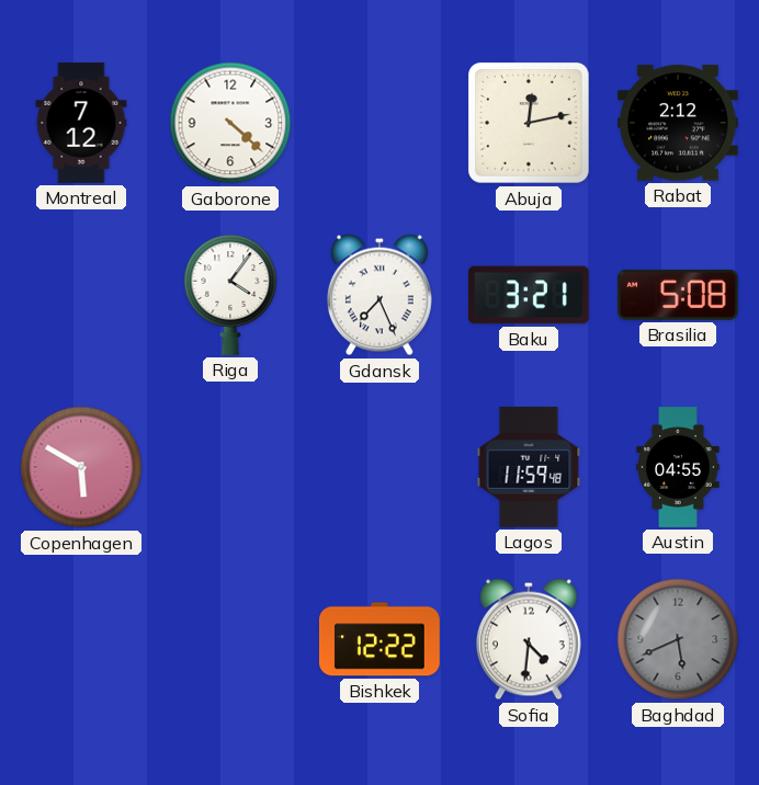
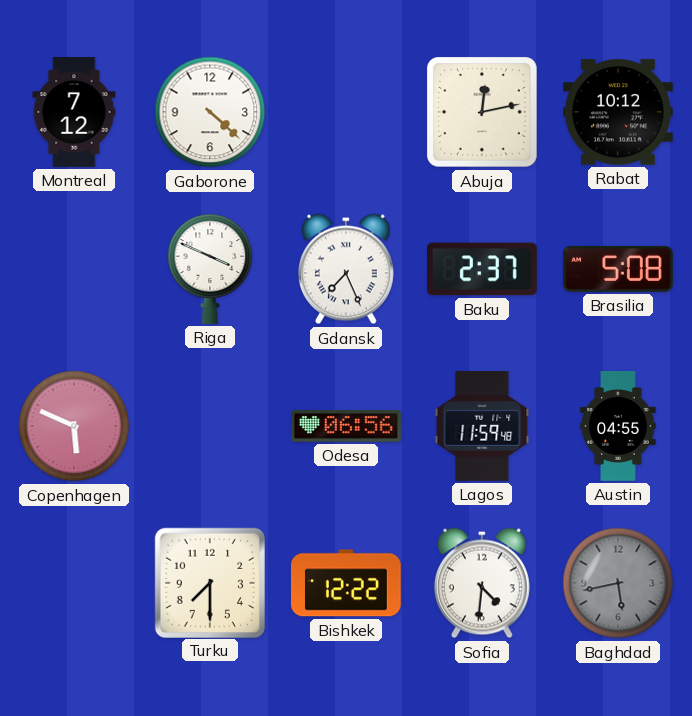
Rabat: 2:12 -> 10:12 (618, 112)
Riga: 4:06 -> 3:49 (210, 269)
Baku: 3:21 -> 2:37 (483, 269)
Copenhagen: 5:50 -> 5:49 (74, 426)
Odesa: none -> 06:56 (347, 426)
Turku: none -> 7:30 (209, 582)
Baghdad: 5:41 -> 5:43 (618, 583)
